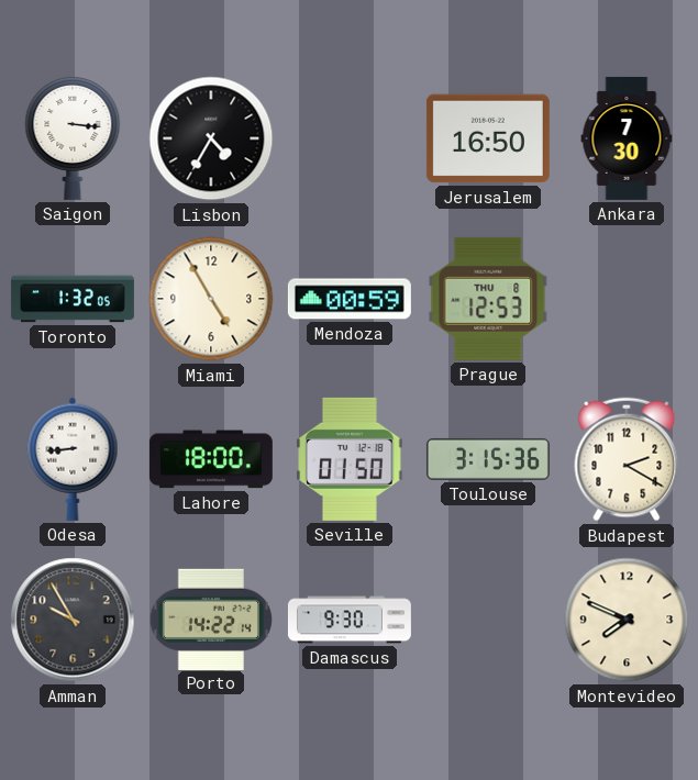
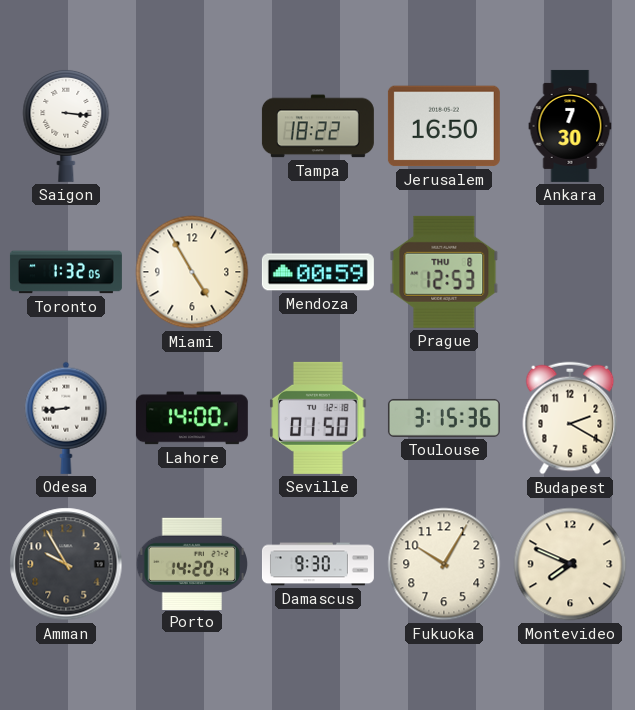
Lisbon: 4:35 -> none (211, 138)
Tampa: none -> 18:22 (318, 126)
Lahore: 18:00 -> 14:00 (192, 418)
Porto: 14:22 -> 14:20 (191, 563)
Fukuoka: none -> 10:05 (444, 564)
